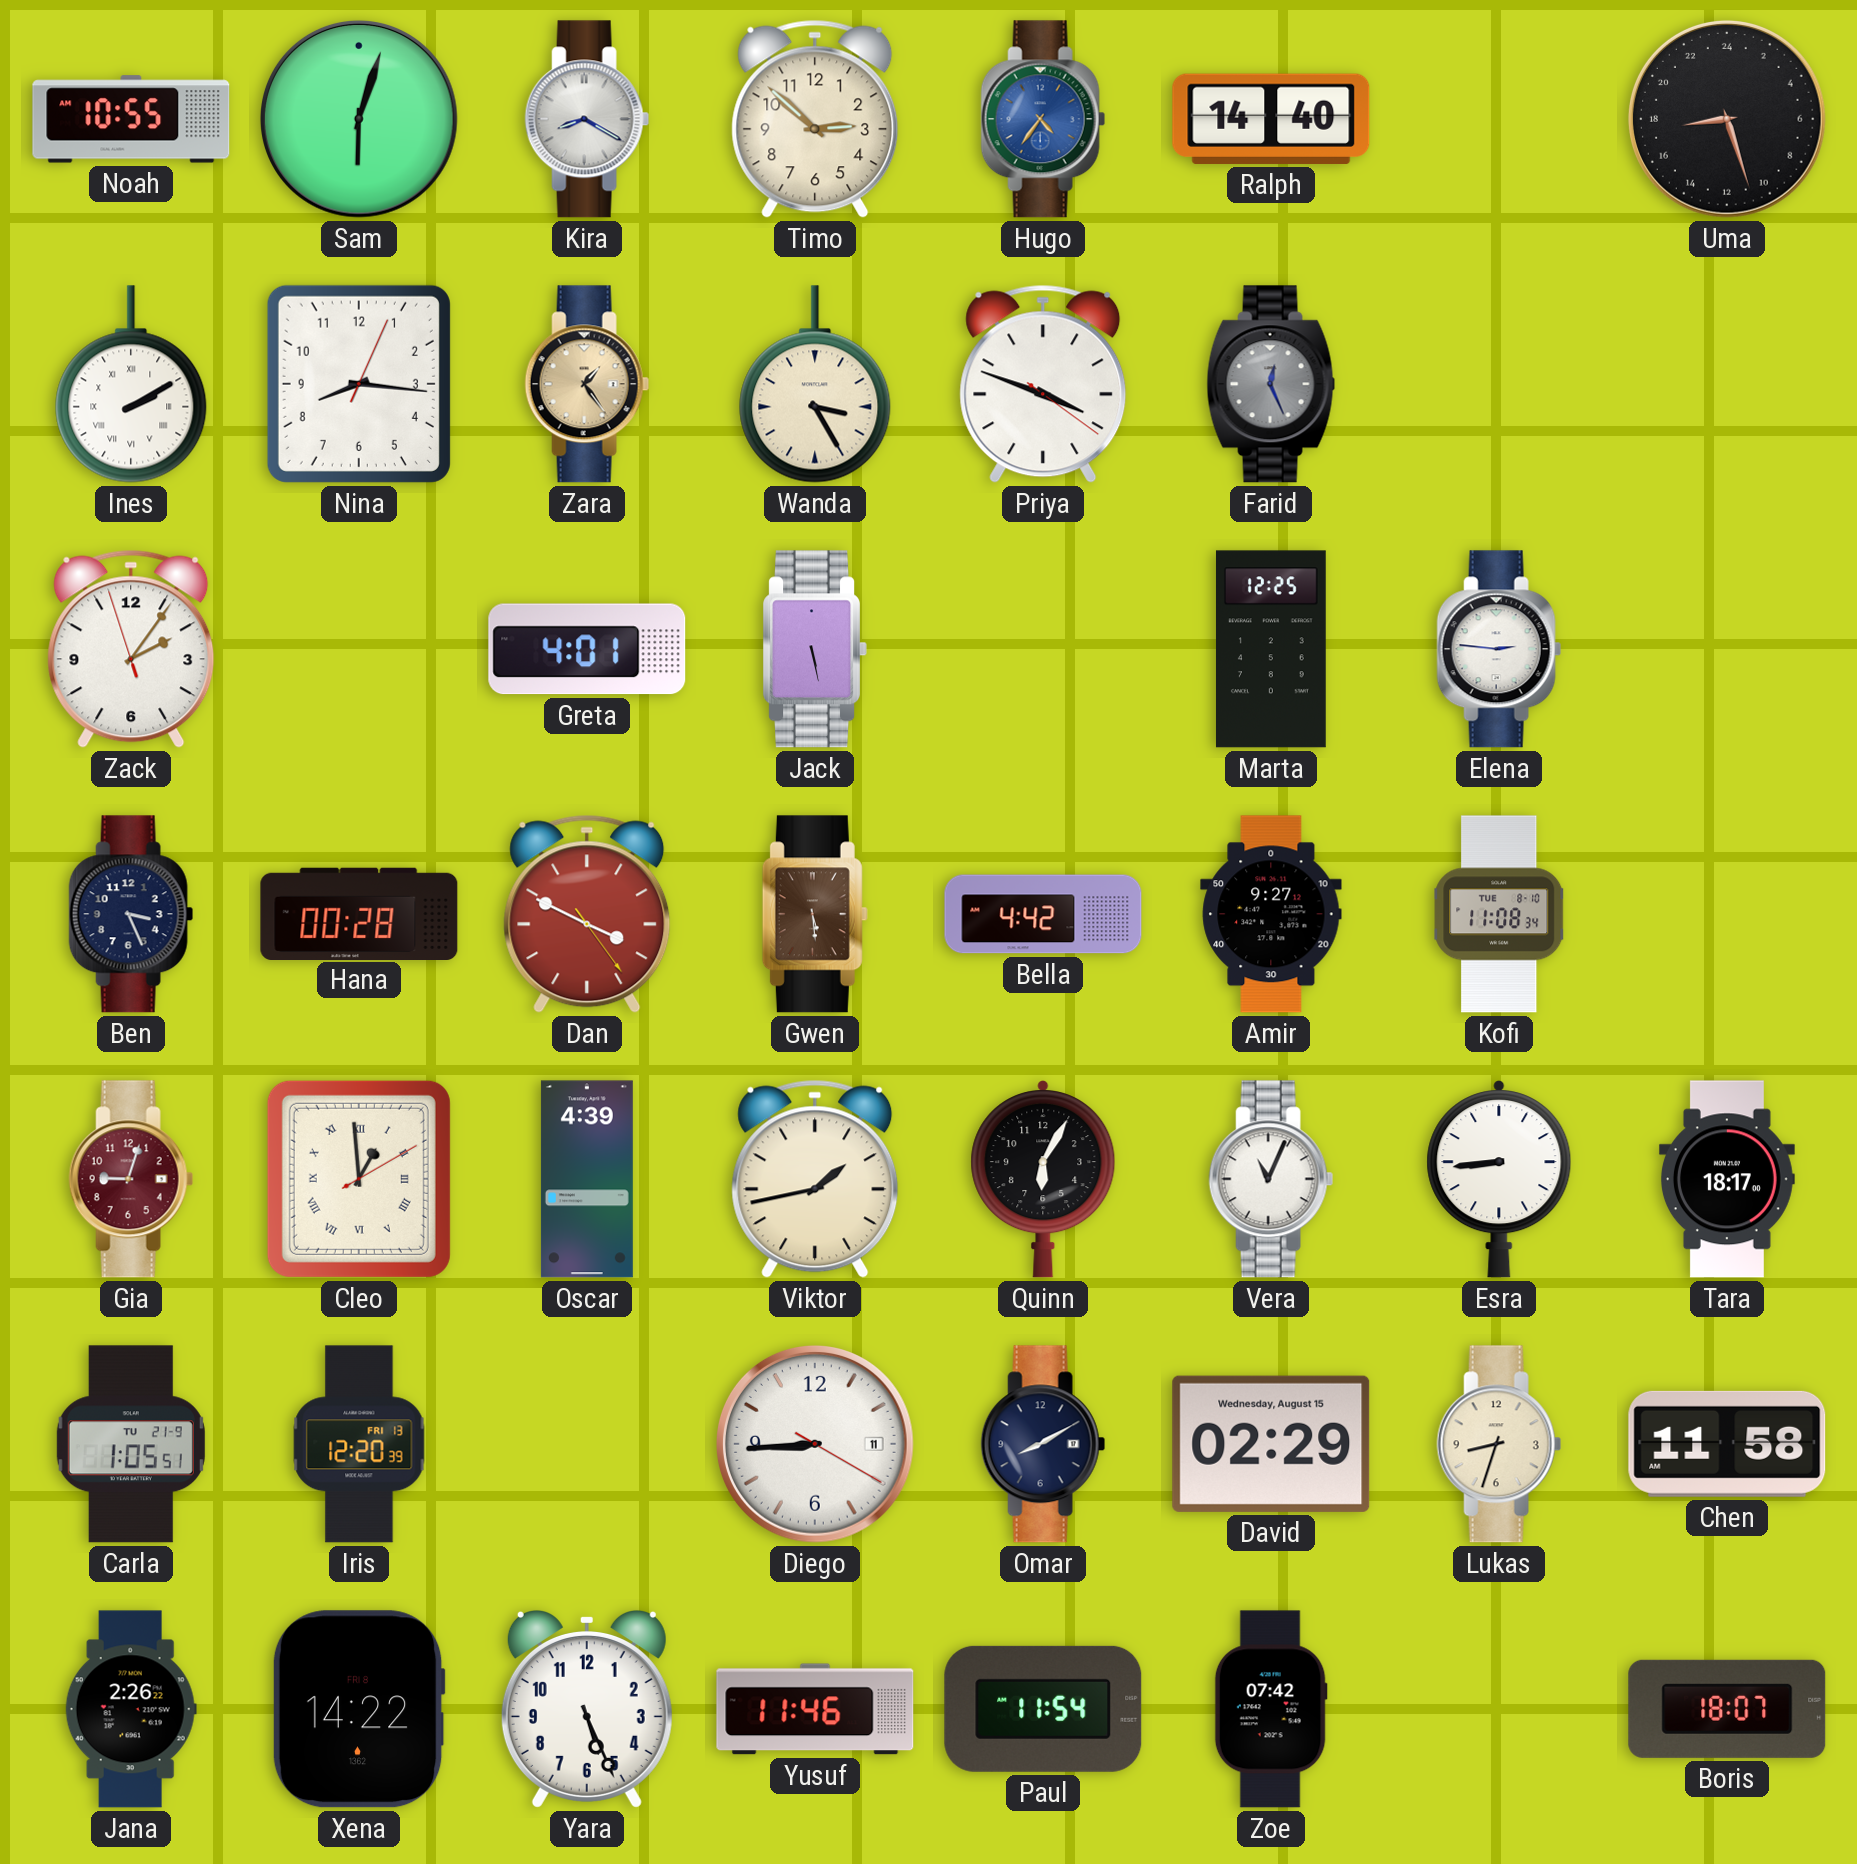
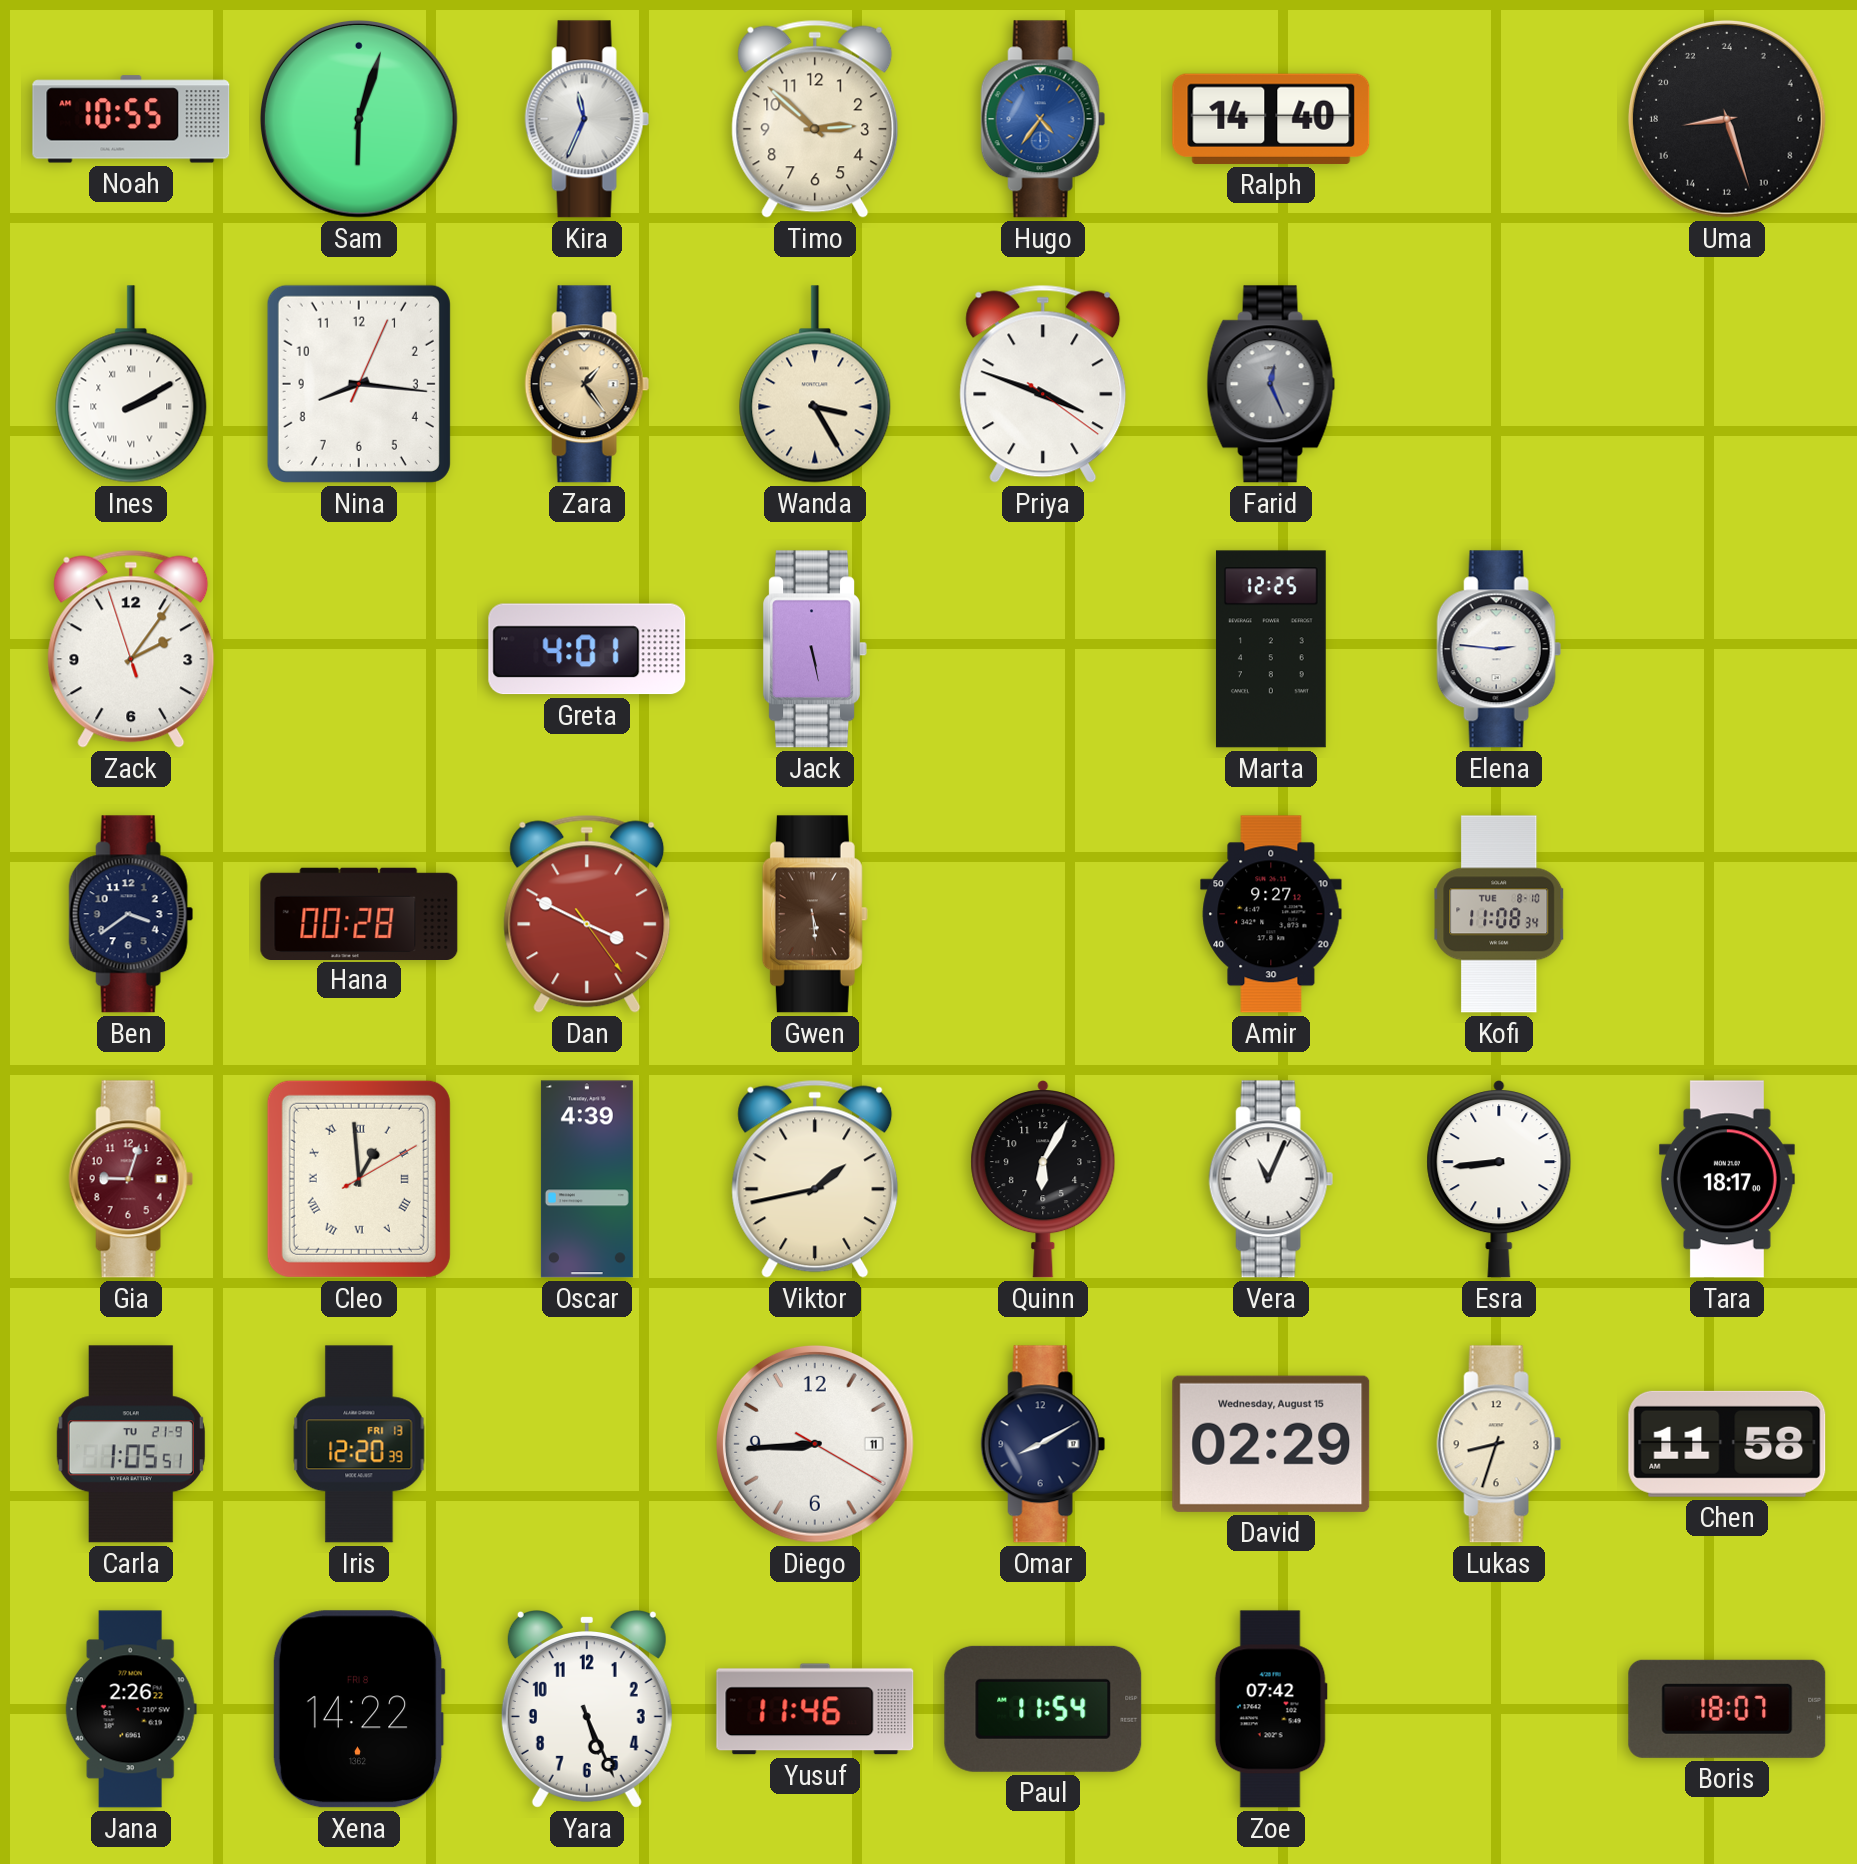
Kira: 8:20 -> 11:34 (587, 119)
Ben: 3:26 -> 3:39 (131, 914)
Bella: 4:42 -> none (1043, 914)
